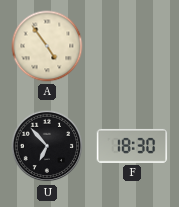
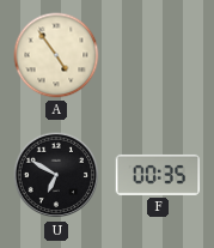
U: 6:53 -> 6:50 (56, 175)
F: 18:30 -> 00:35 (158, 175)
